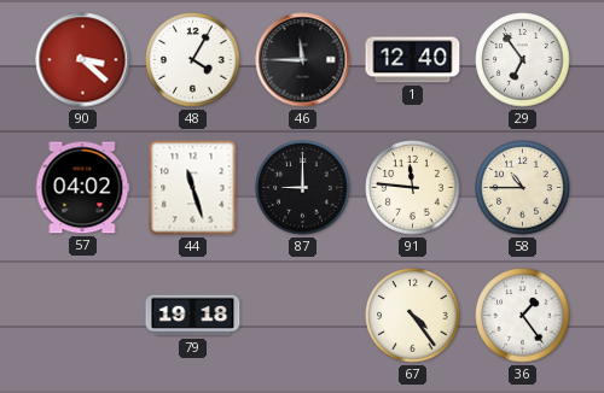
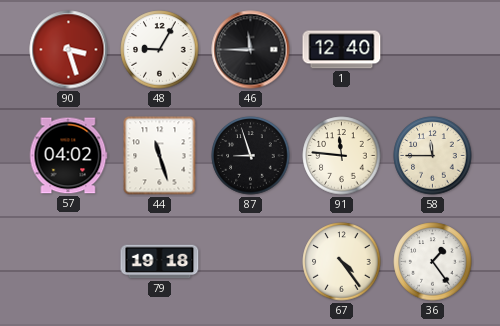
90: 3:22 -> 3:27 (69, 50)
48: 4:05 -> 9:05 (160, 50)
29: 6:54 -> none (523, 60)
87: 9:00 -> 8:57 (251, 156)
58: 10:45 -> 11:45 (433, 156)
